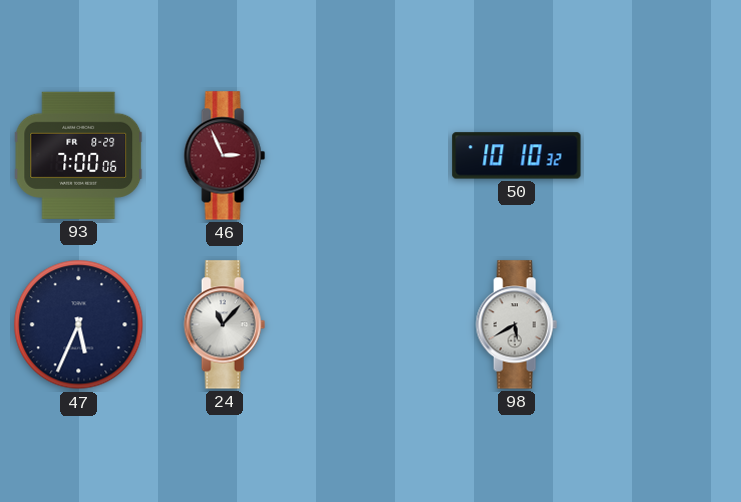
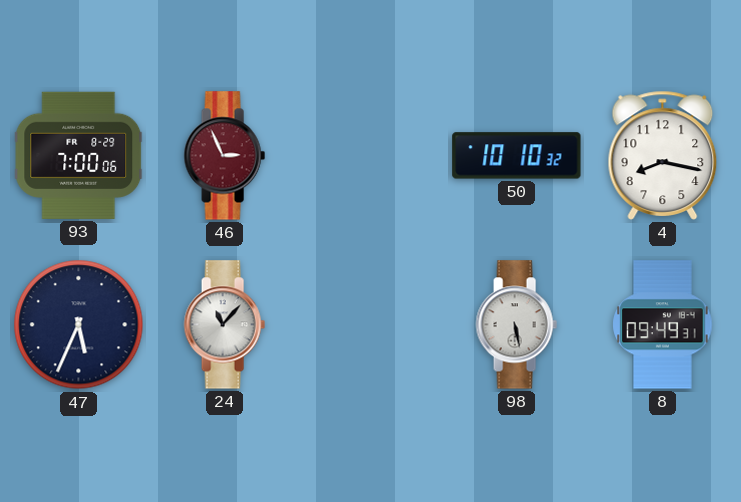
4: none -> 8:17 (663, 155)
98: 5:40 -> 5:28 (516, 325)
8: none -> 09:49 (663, 325)
